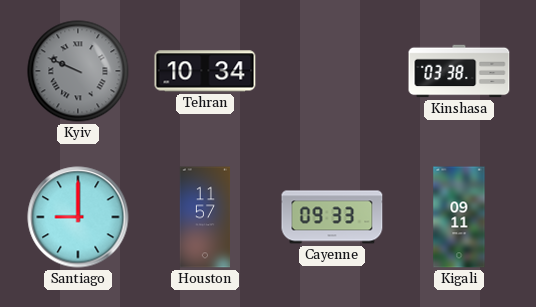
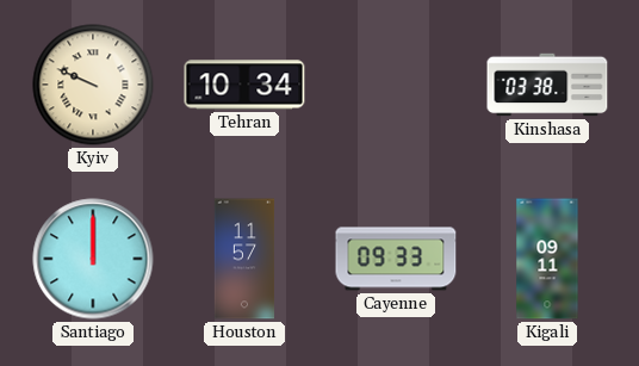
Kyiv dial: grey -> cream (93, 85)
Santiago: 9:00 -> 12:00 (93, 259)
